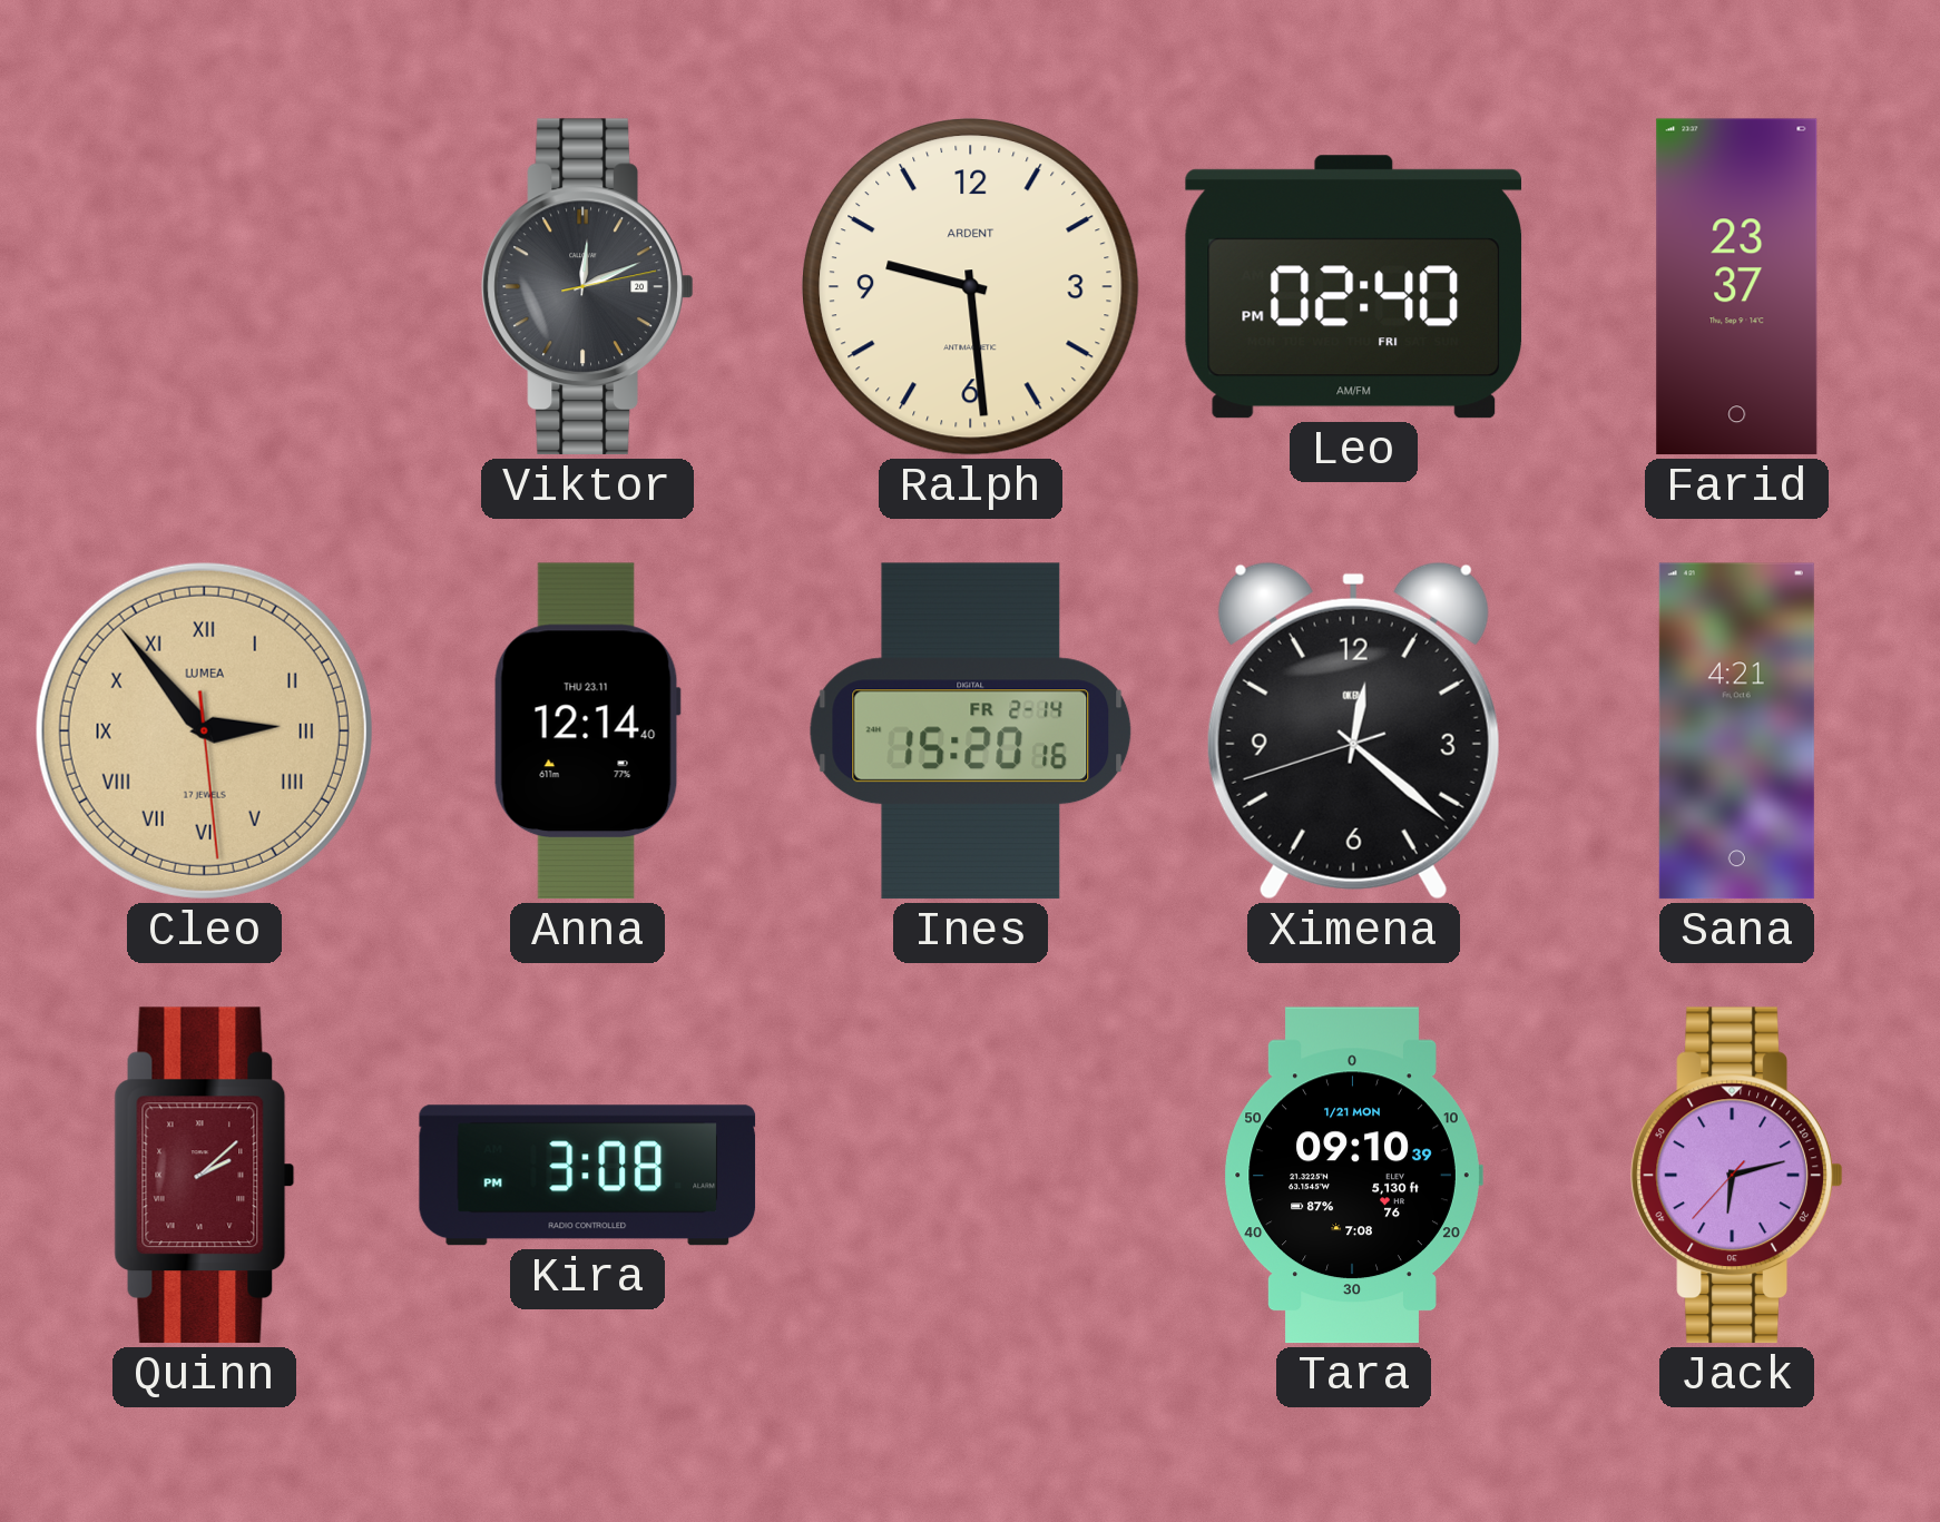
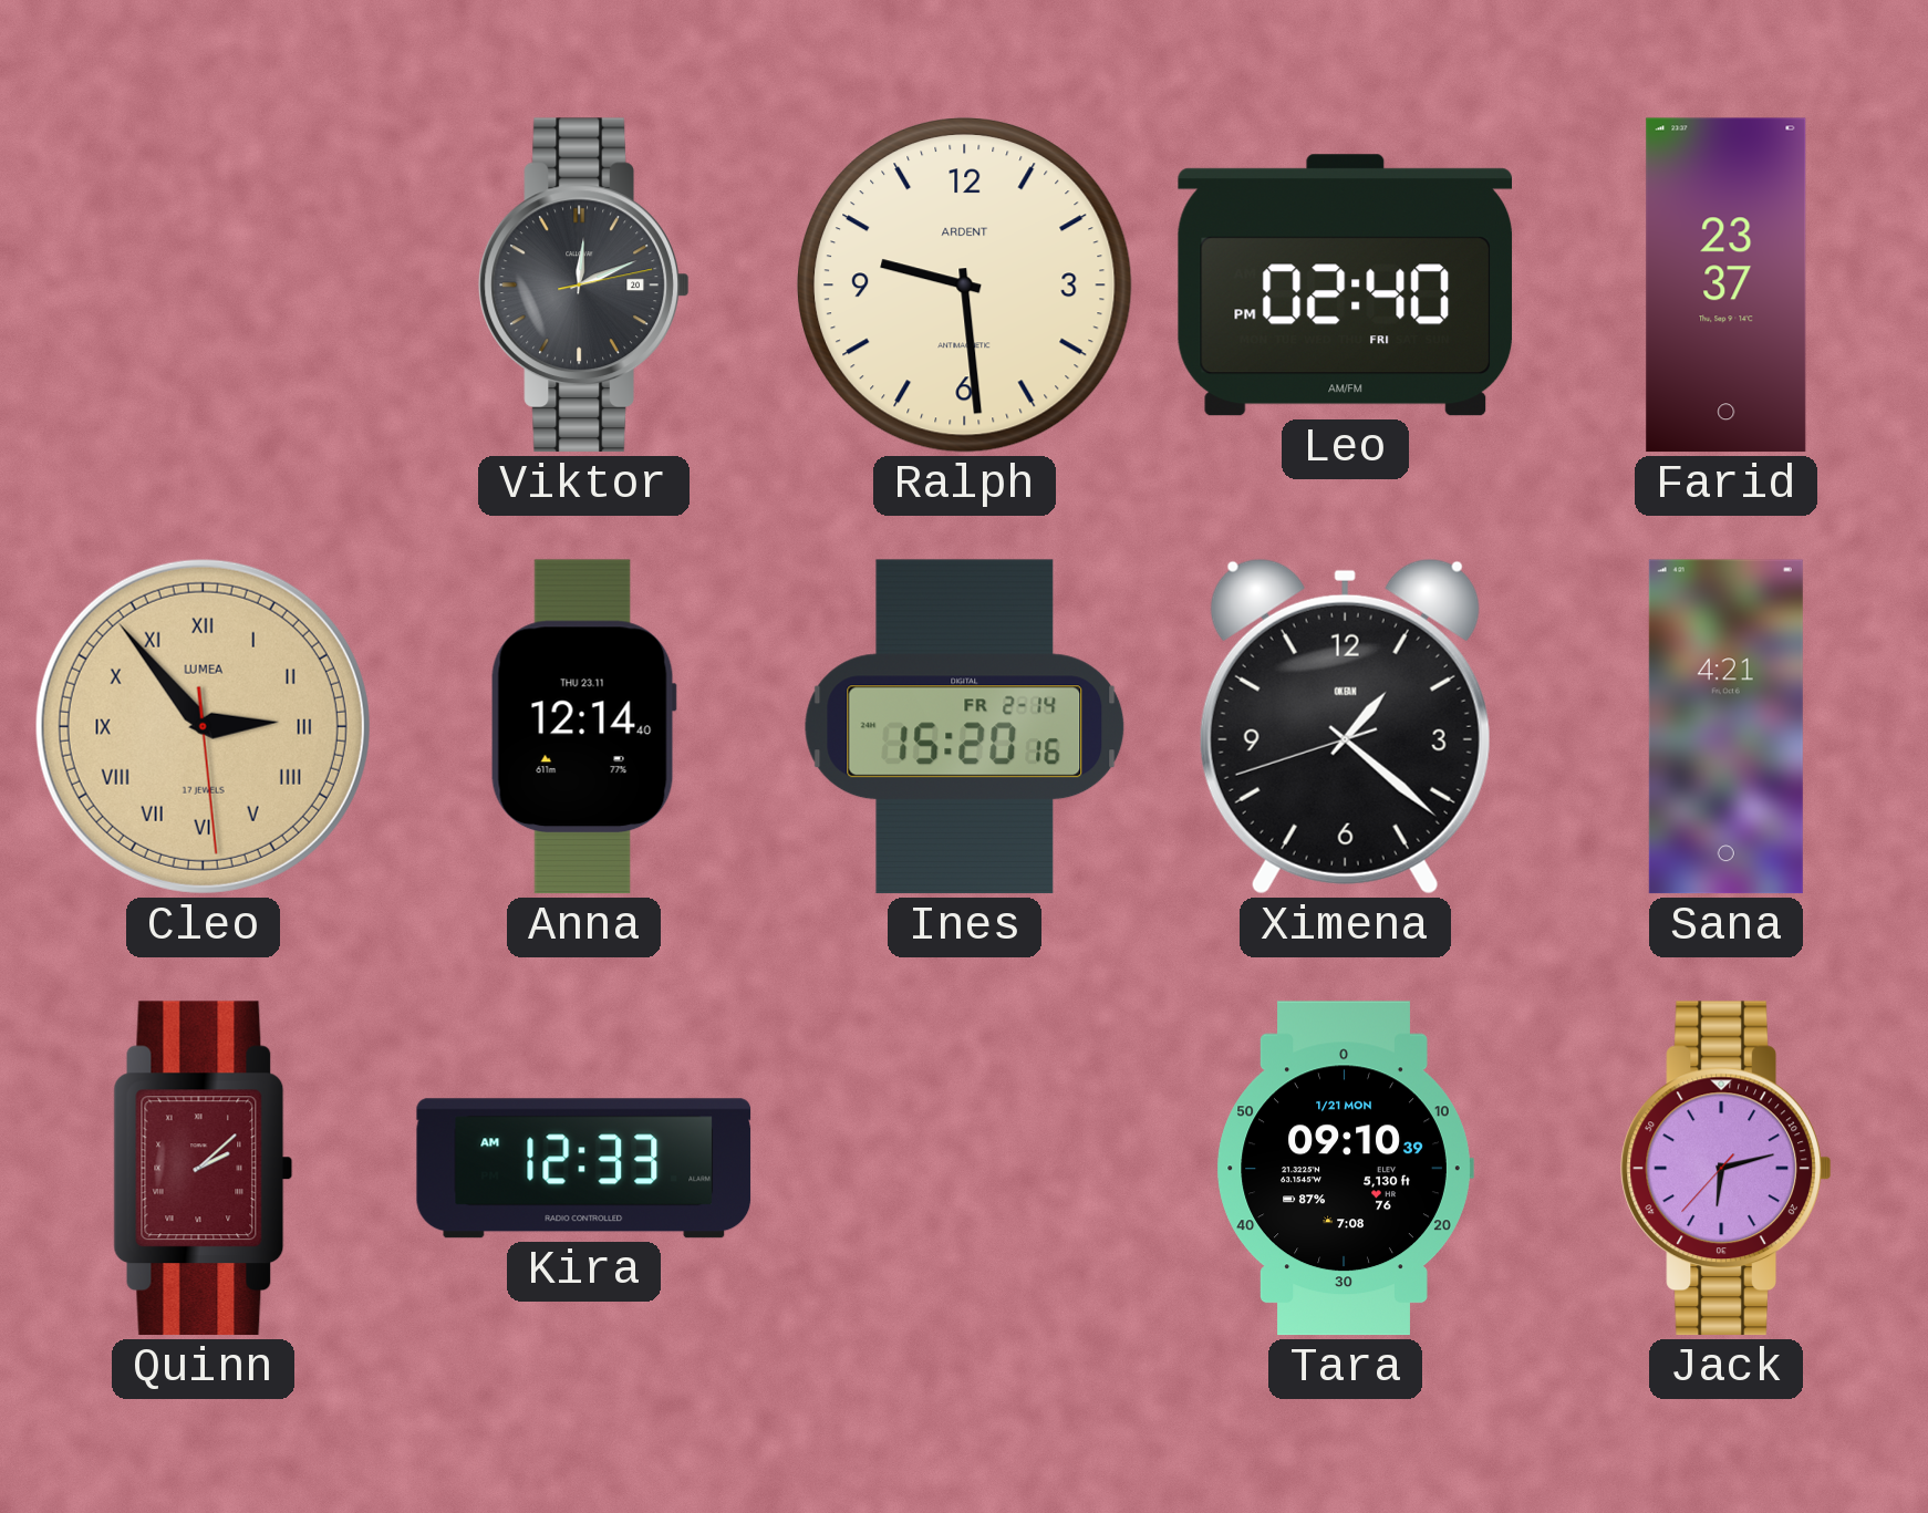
Ximena: 12:21 -> 1:21 (1345, 726)
Kira: 3:08 -> 12:33 (584, 1169)
